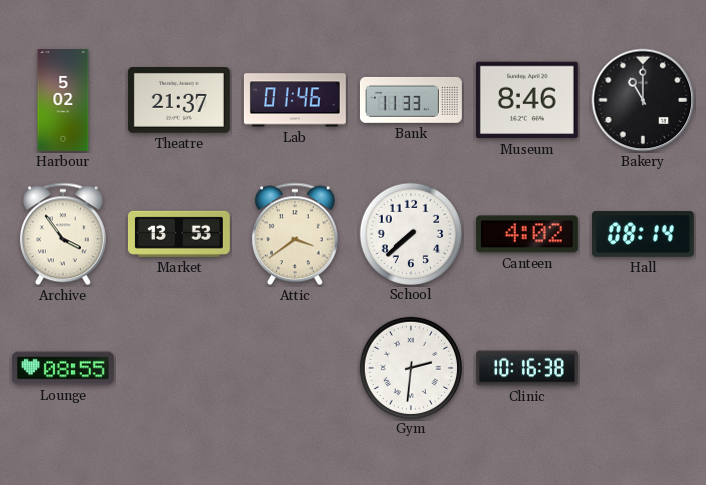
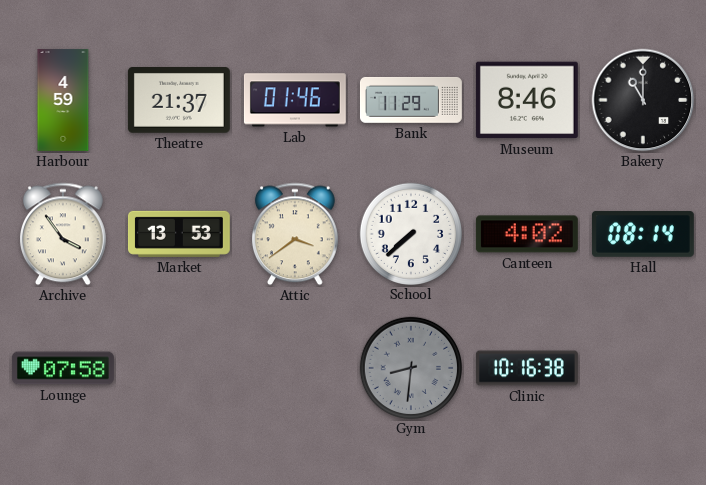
Harbour: 5:02 -> 4:59 (63, 101)
Bank: 11:33 -> 11:29 (411, 100)
Lounge: 08:55 -> 07:58 (63, 368)
Gym: 2:31 -> 8:31 (410, 367)
Gym dial: white -> grey (410, 367)
